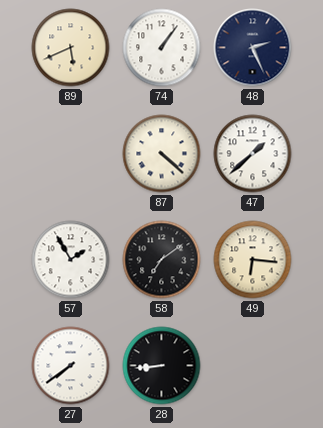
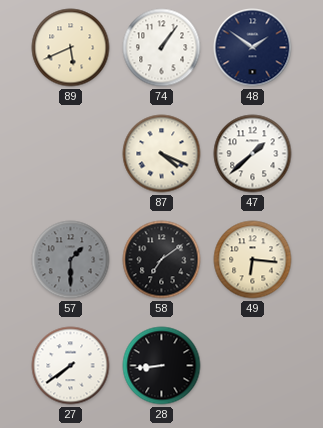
48: 2:26 -> 1:51 (253, 48)
87: 4:22 -> 4:19 (162, 154)
57: 1:55 -> 1:30 (71, 260)
57 dial: white -> grey (71, 260)
